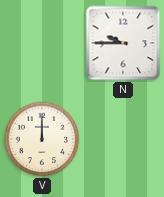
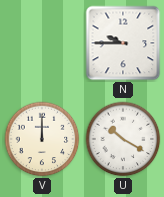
U: none -> 10:20 (123, 139)
